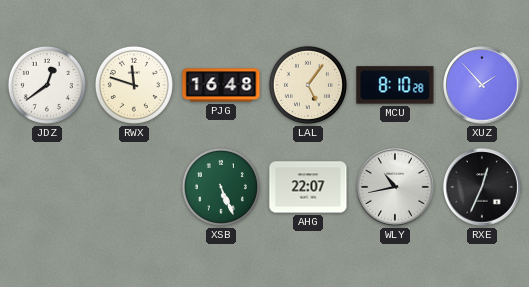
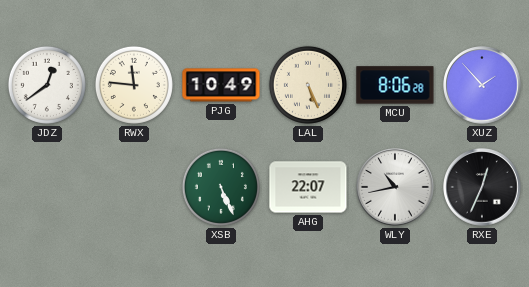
RWX: 11:48 -> 11:46 (134, 85)
PJG: 16:48 -> 10:49 (221, 85)
LAL: 5:06 -> 5:26 (308, 85)
MCU: 8:10 -> 8:06 (395, 85)
